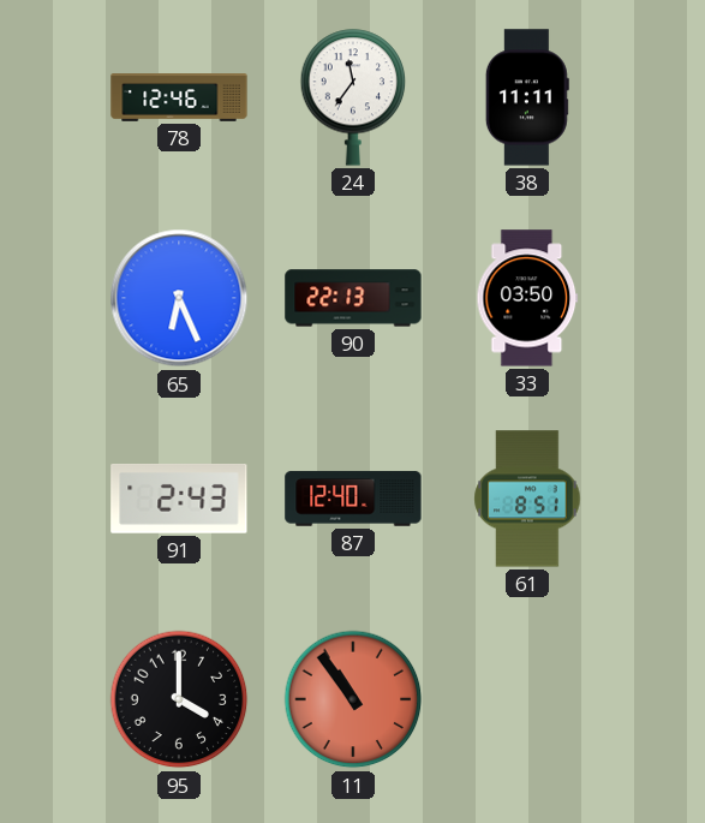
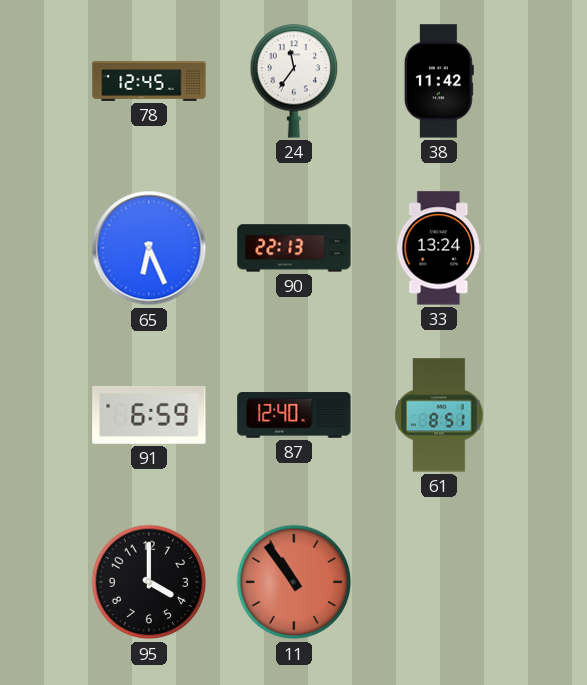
78: 12:46 -> 12:45 (149, 82)
38: 11:11 -> 11:42 (439, 81)
33: 03:50 -> 13:24 (439, 248)
91: 2:43 -> 6:59 (149, 415)
